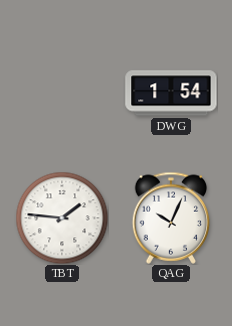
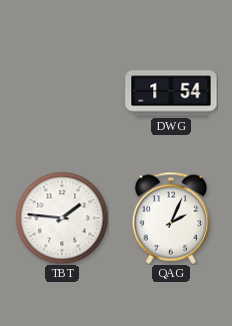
QAG: 10:04 -> 2:04 (171, 218)
